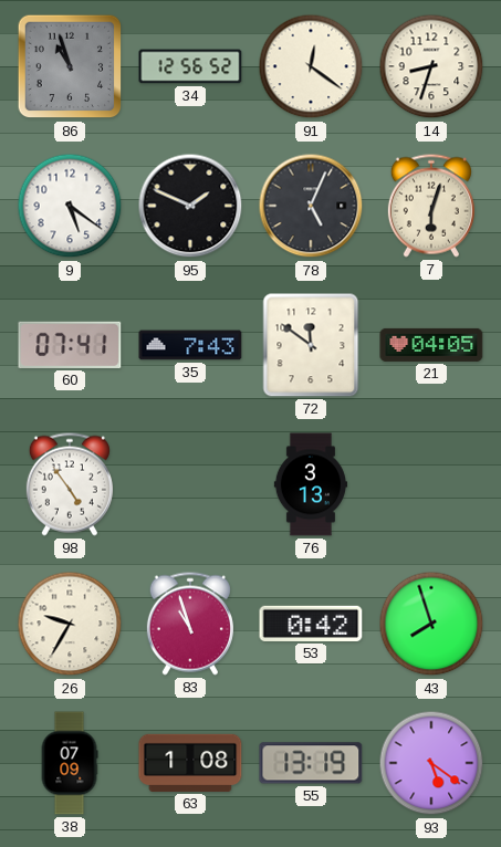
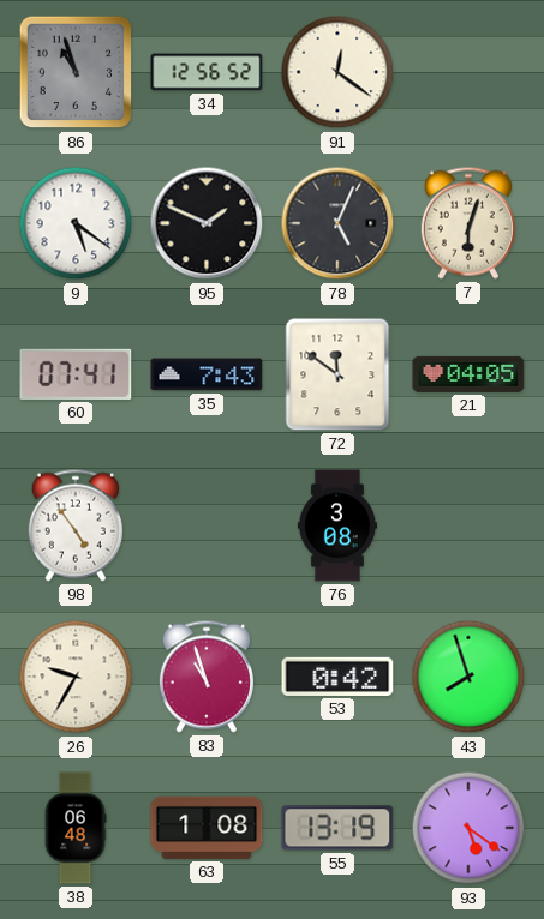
14: 8:33 -> none (431, 66)
76: 3:13 -> 3:08 (337, 525)
38: 07:09 -> 06:48 (76, 828)
